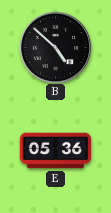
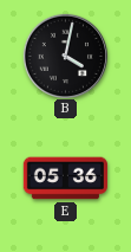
B: 4:52 -> 4:02 (65, 56)
